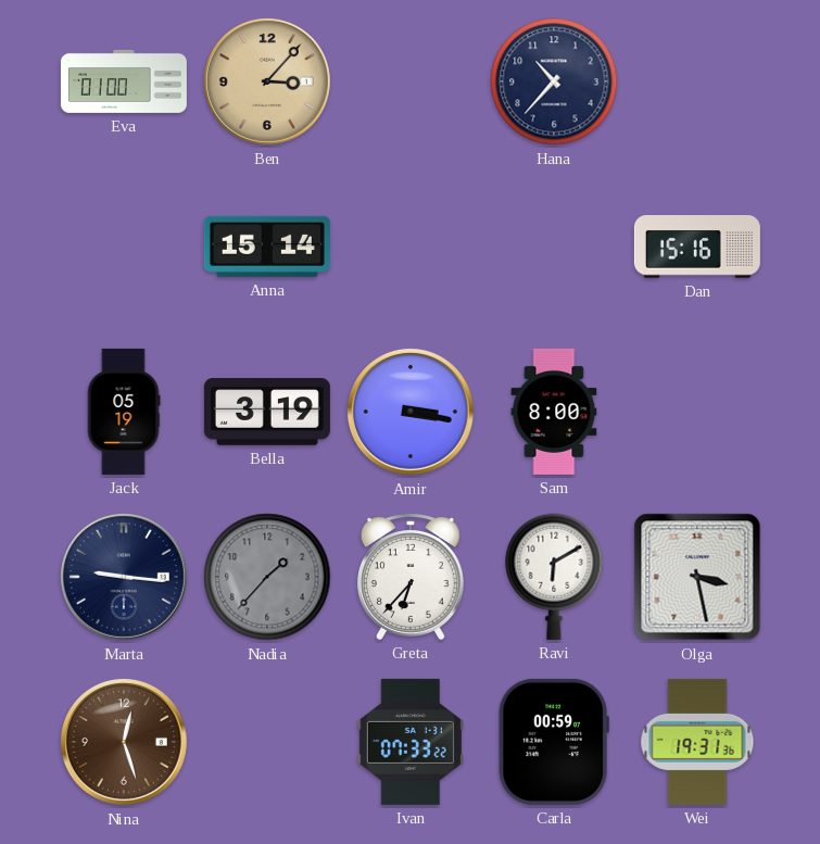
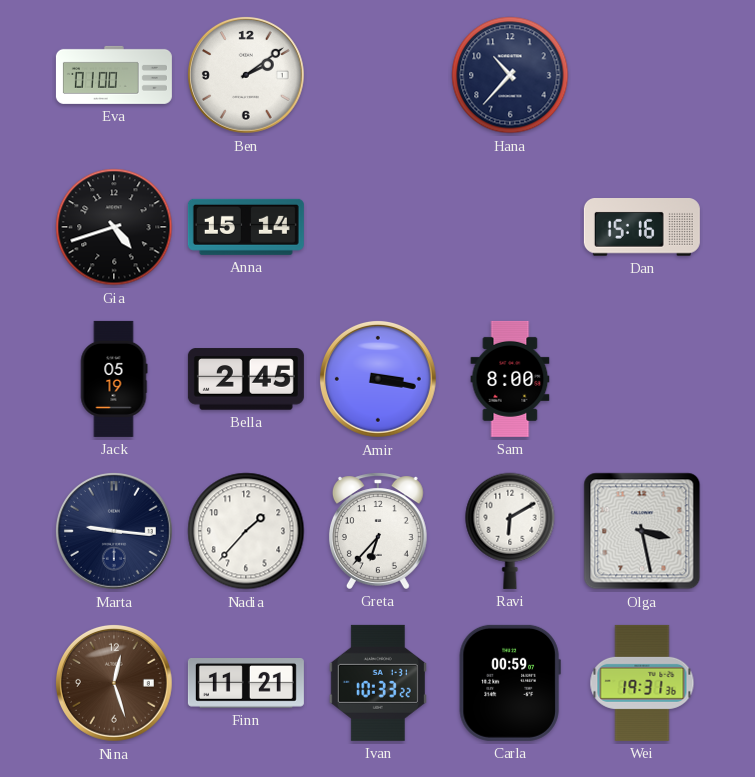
Ben: 3:07 -> 2:09 (246, 75)
Ben dial: champagne -> white (246, 75)
Gia: none -> 4:42 (114, 227)
Bella: 3:19 -> 2:45 (246, 379)
Nadia dial: grey -> white (246, 531)
Finn: none -> 11:21 (246, 684)
Ivan: 07:33 -> 10:33 (378, 683)
